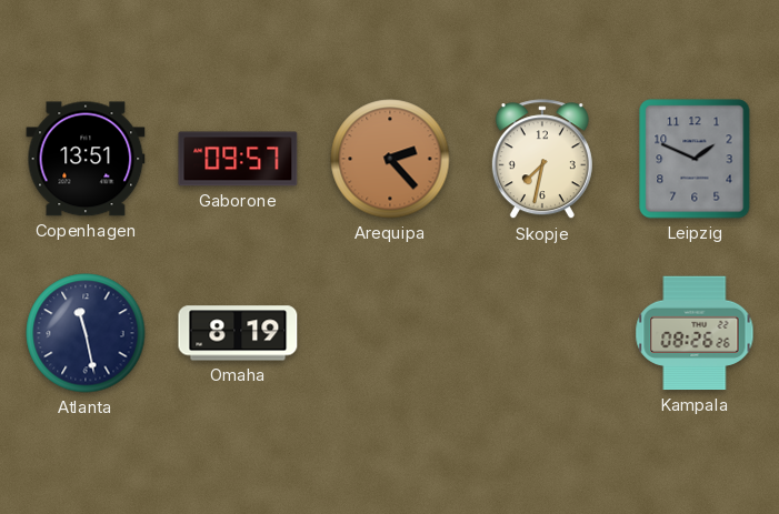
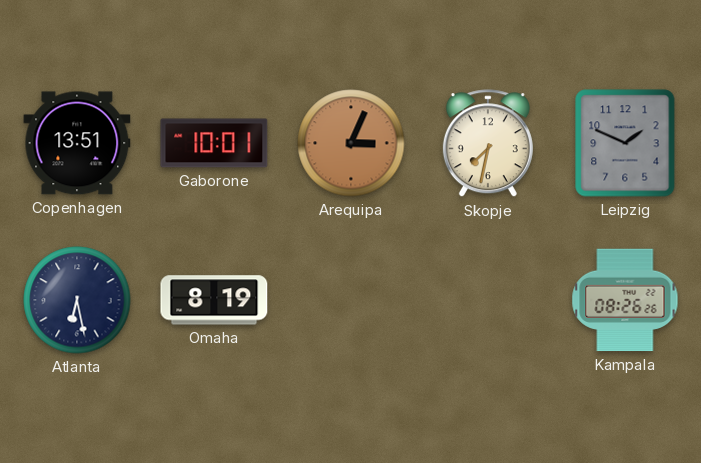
Gaborone: 09:57 -> 10:01 (214, 143)
Arequipa: 2:23 -> 3:04 (351, 143)
Atlanta: 11:28 -> 6:28 (77, 300)
